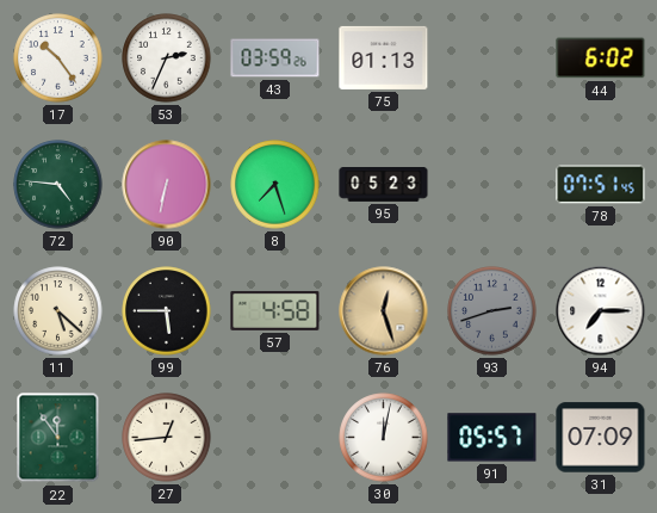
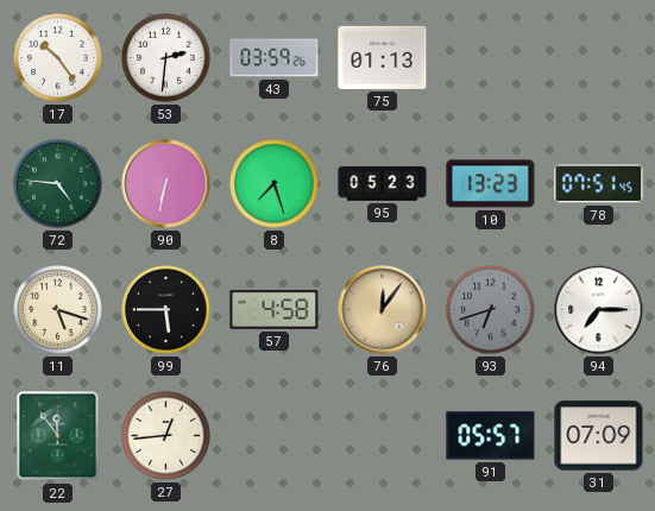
53: 2:34 -> 2:31 (166, 58)
44: 6:02 -> none (601, 58)
10: none -> 13:23 (491, 184)
11: 5:22 -> 5:18 (58, 310)
76: 12:27 -> 12:06 (383, 310)
93: 2:42 -> 6:42 (491, 310)
30: 12:02 -> none (384, 438)
